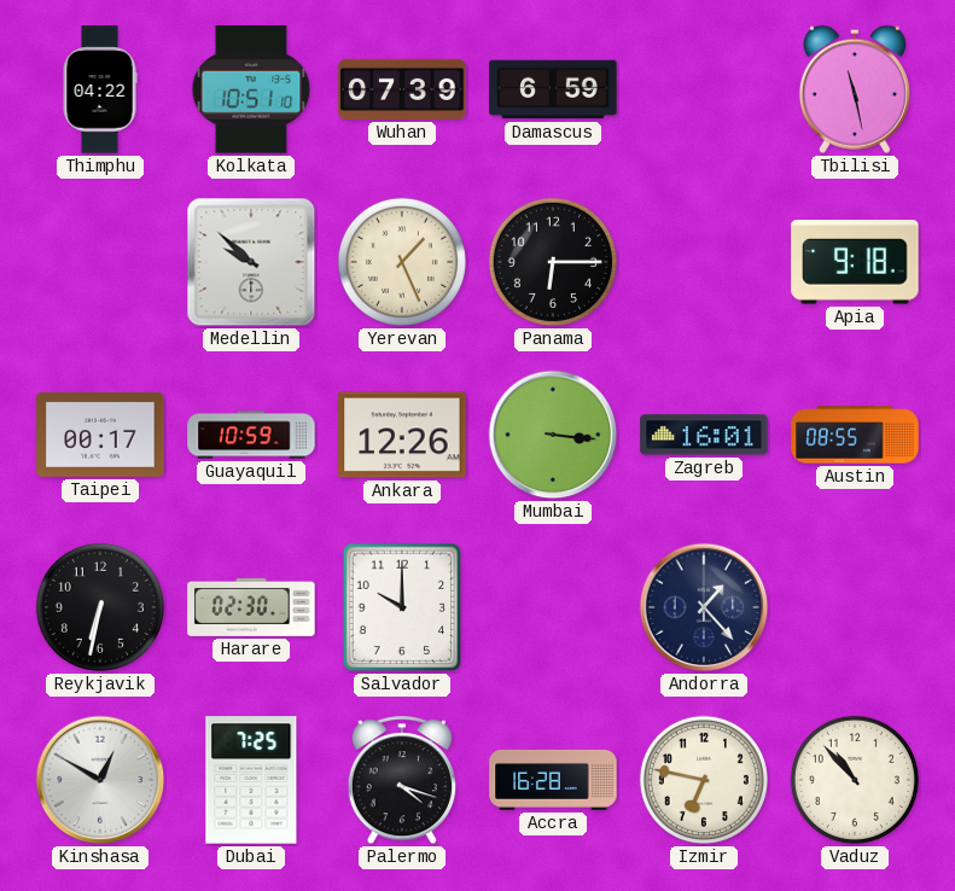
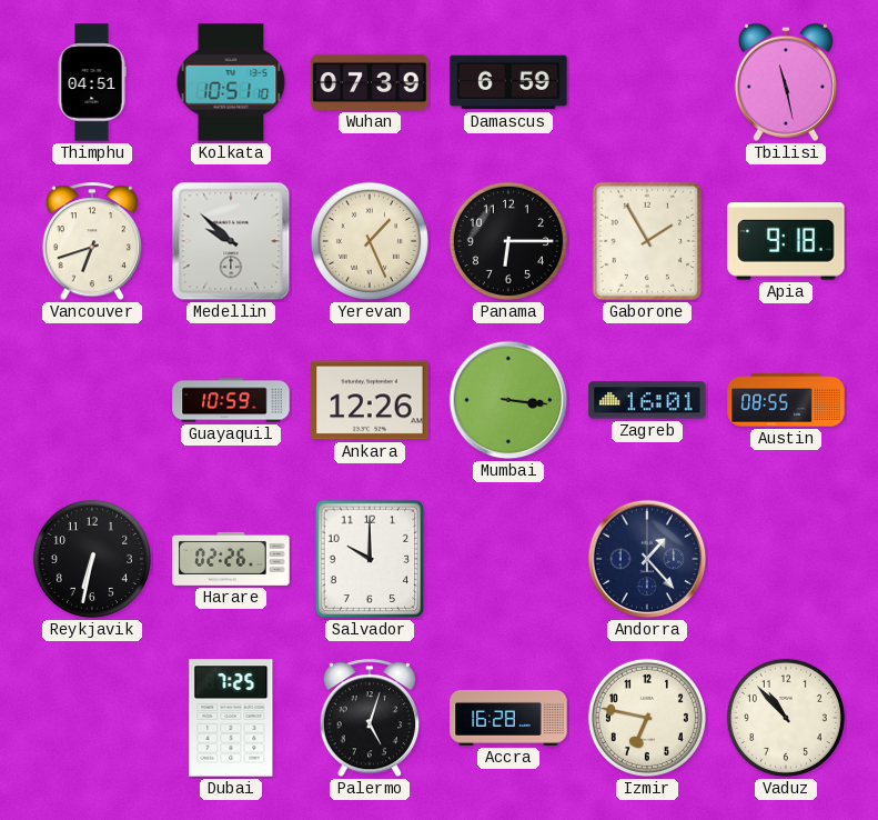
Thimphu: 04:22 -> 04:51 (92, 82)
Vancouver: none -> 6:42 (91, 242)
Gaborone: none -> 1:55 (647, 241)
Taipei: 00:17 -> none (100, 435)
Harare: 02:30 -> 02:26 (231, 559)
Kinshasa: 12:50 -> none (100, 780)
Palermo: 4:18 -> 5:03 (369, 719)
